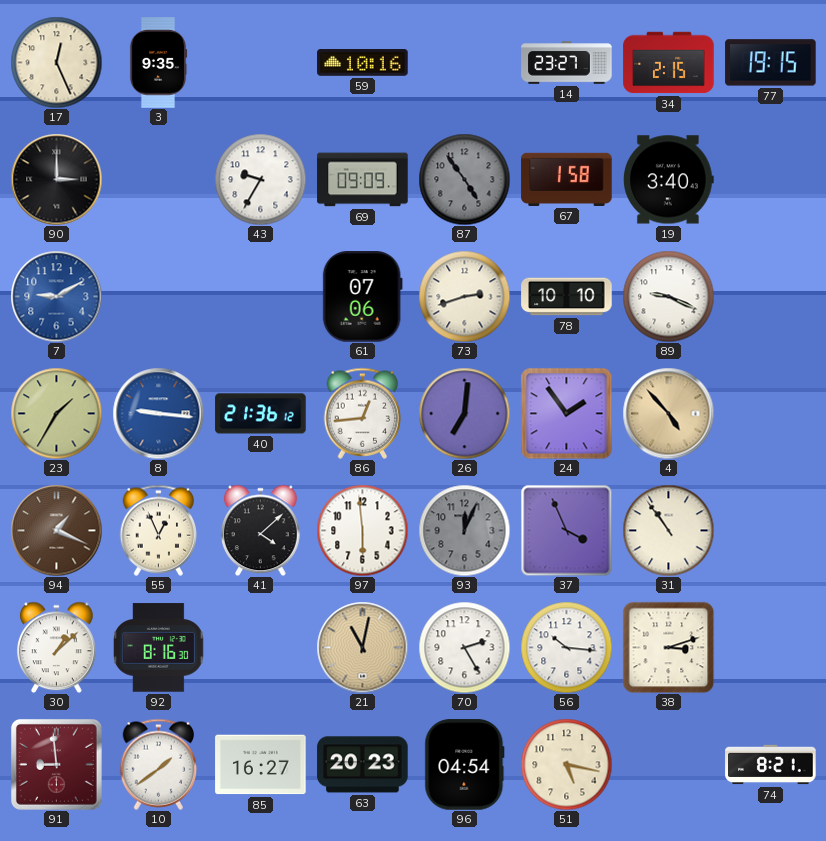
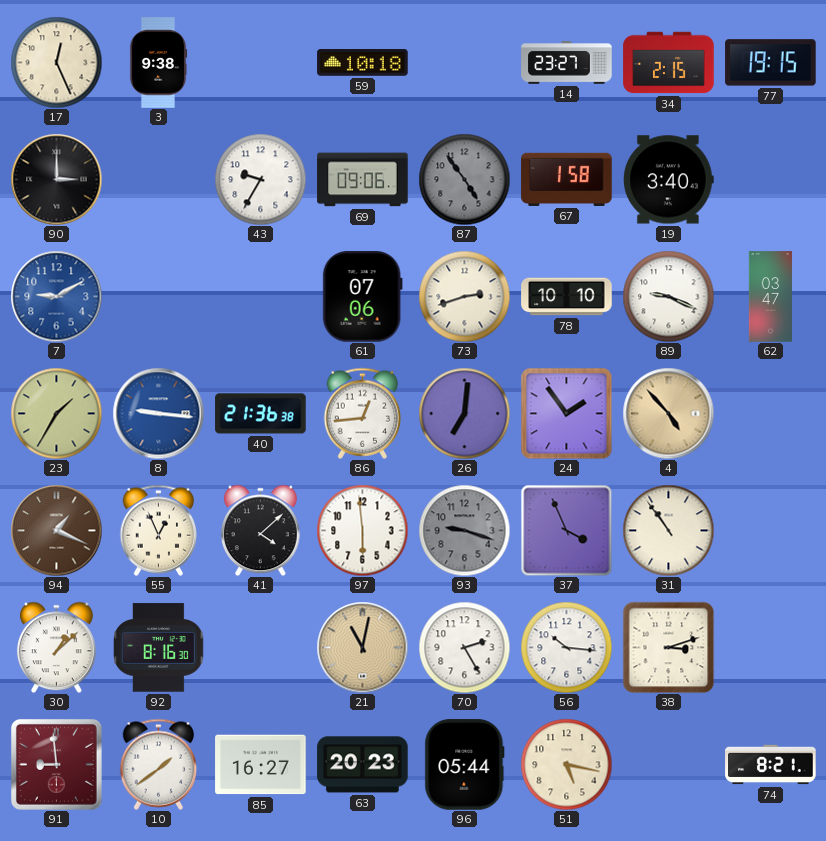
3: 9:35 -> 9:38 (158, 63)
59: 10:16 -> 10:18 (363, 63)
69: 09:09 -> 09:06 (363, 180)
62: none -> 03:47 (771, 297)
40: 21:36:12 -> 21:36:38 (261, 414)
93: 12:04 -> 9:18 (464, 530)
96: 04:54 -> 05:44 (465, 765)
